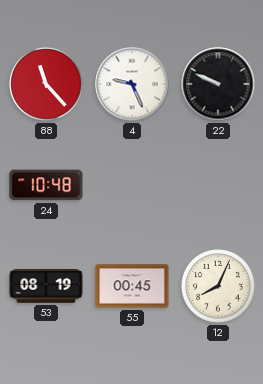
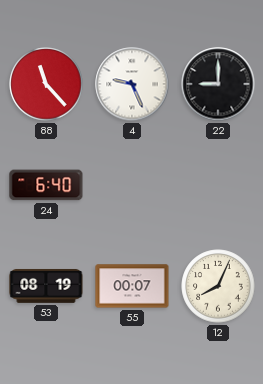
22: 9:49 -> 9:00 (218, 84)
24: 10:48 -> 6:40 (46, 185)
55: 00:45 -> 00:07 (132, 286)
